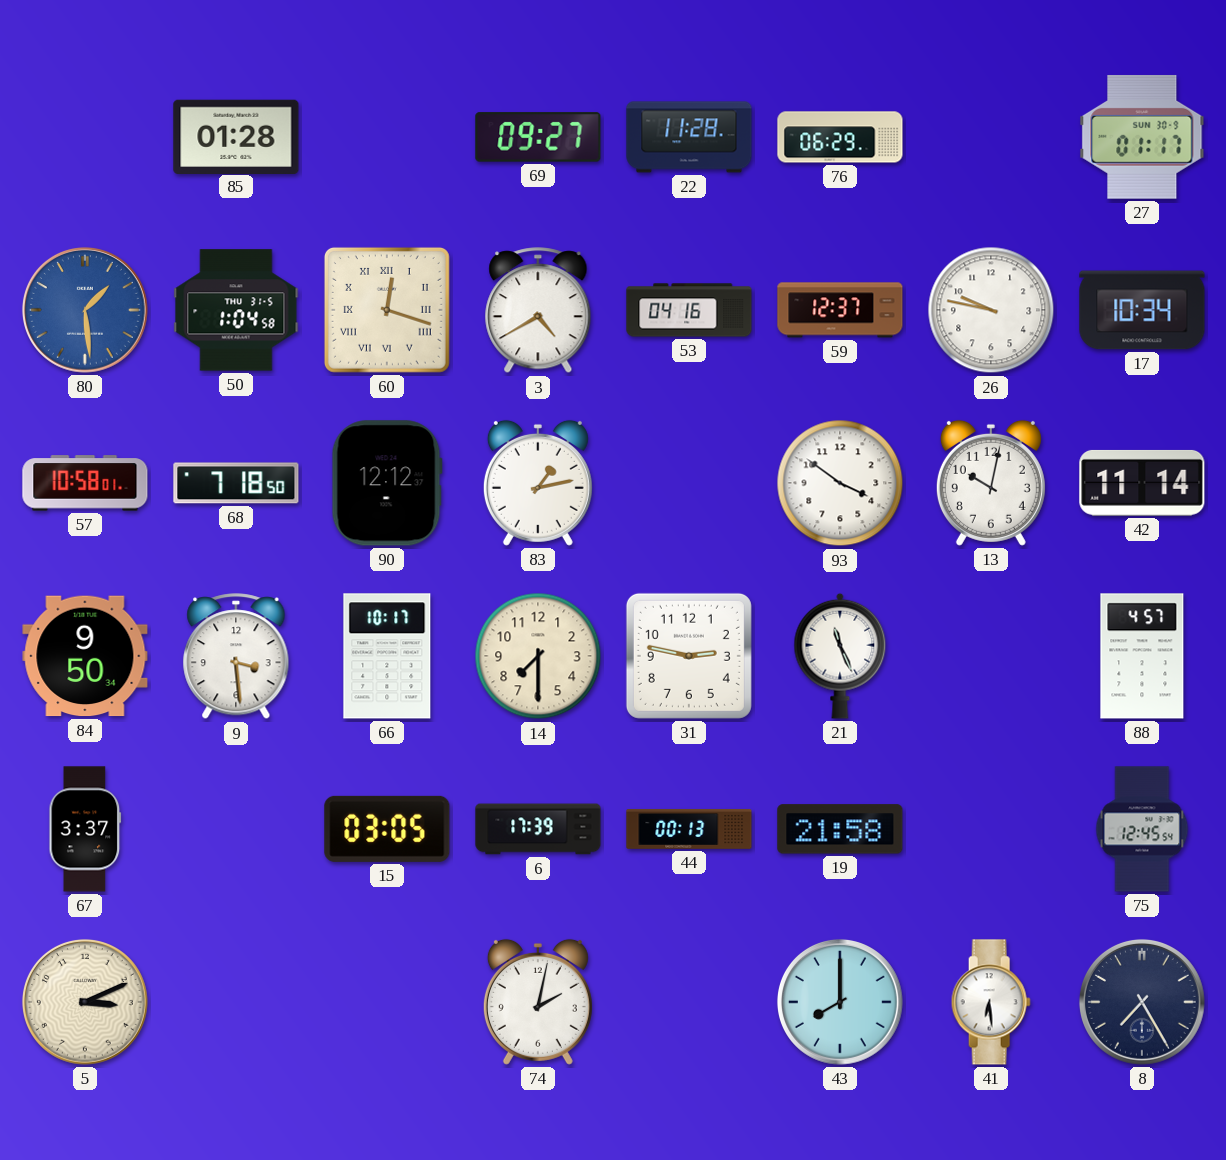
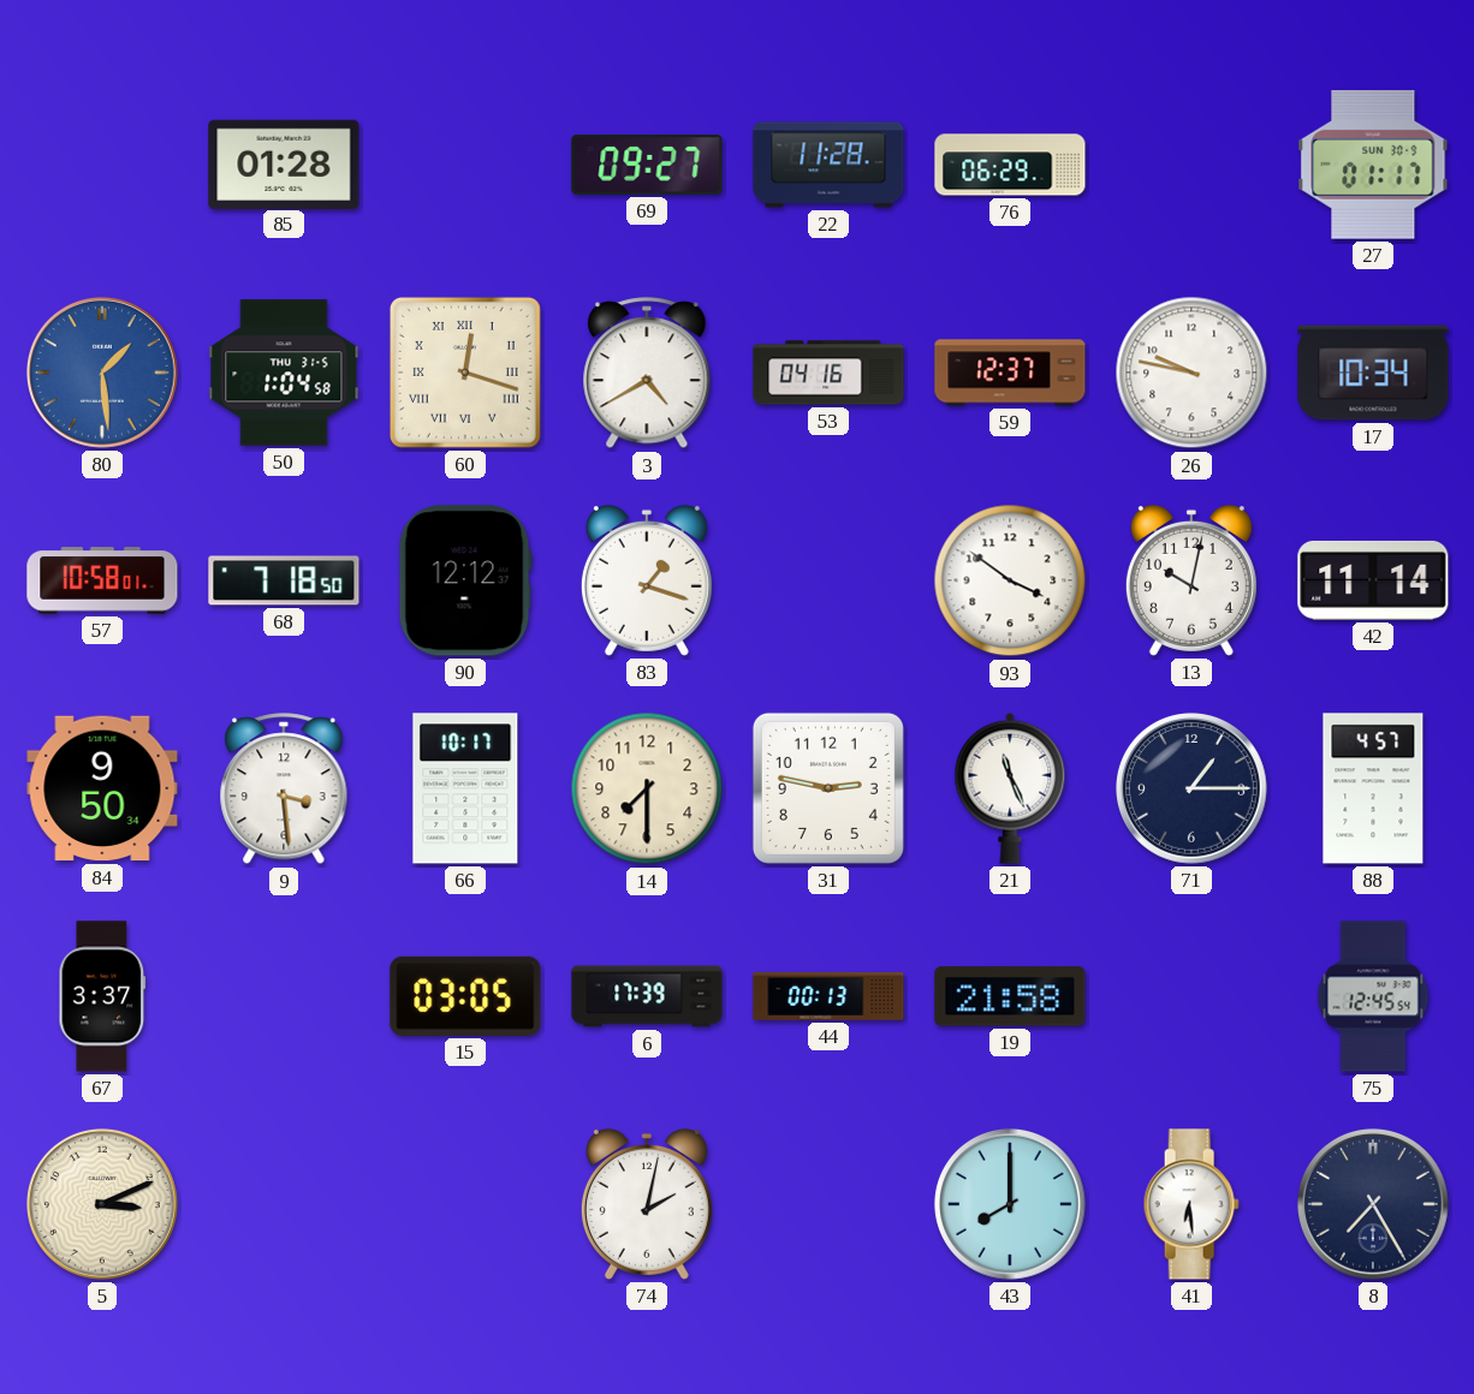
83: 1:13 -> 1:18 (647, 580)
71: none -> 1:15 (1191, 788)
